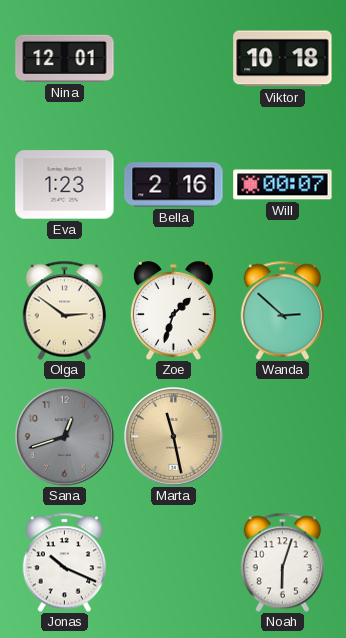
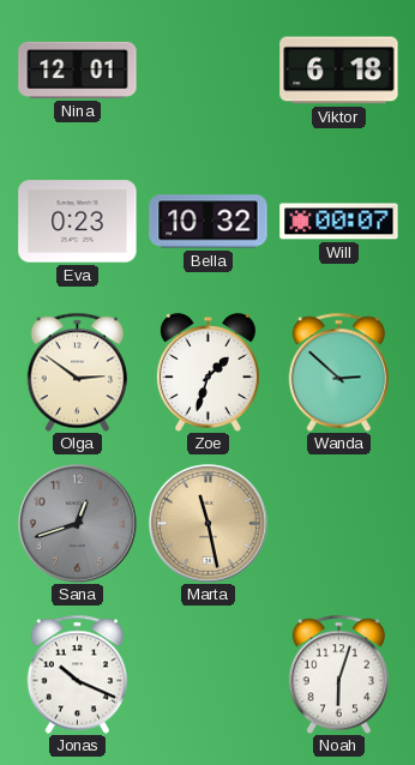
Viktor: 10:18 -> 6:18 (339, 71)
Eva: 1:23 -> 0:23 (78, 222)
Bella: 2:16 -> 10:32 (209, 222)
